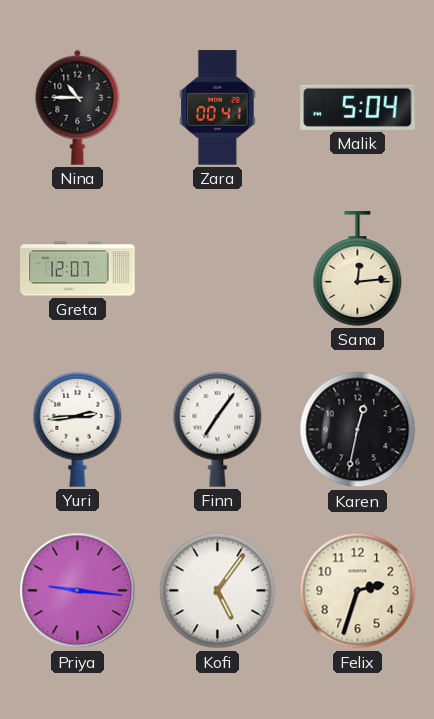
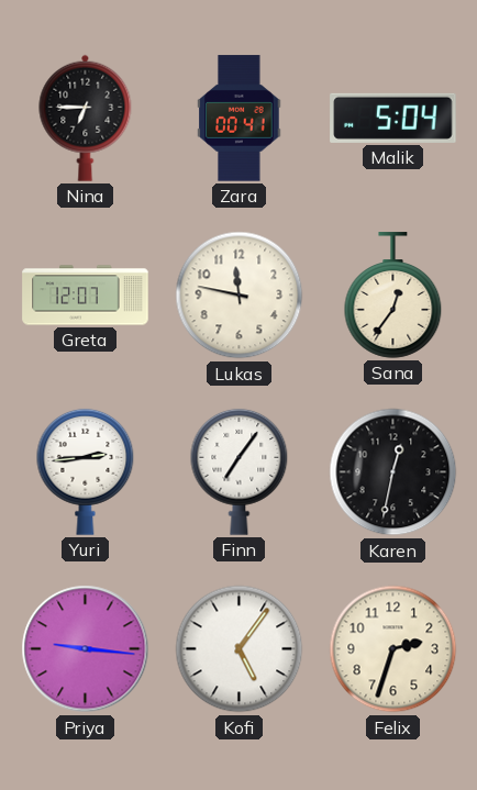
Nina: 10:45 -> 6:45 (86, 118)
Lukas: none -> 11:47 (240, 296)
Sana: 12:14 -> 12:36 (393, 296)
